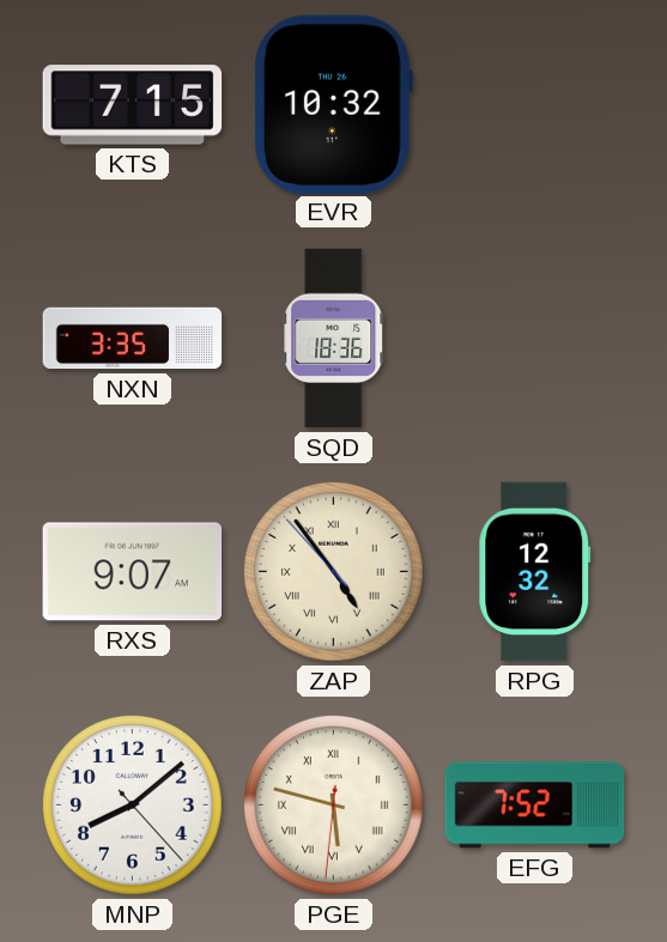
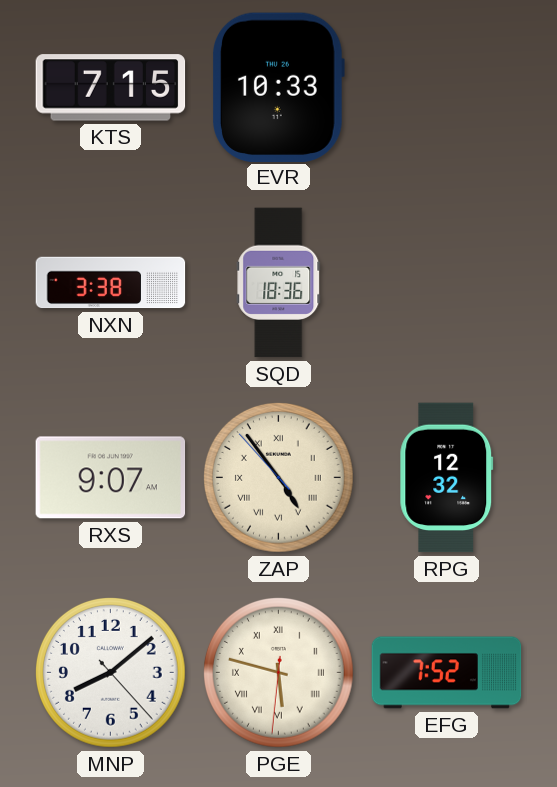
EVR: 10:32 -> 10:33 (279, 87)
NXN: 3:35 -> 3:38 (111, 283)
